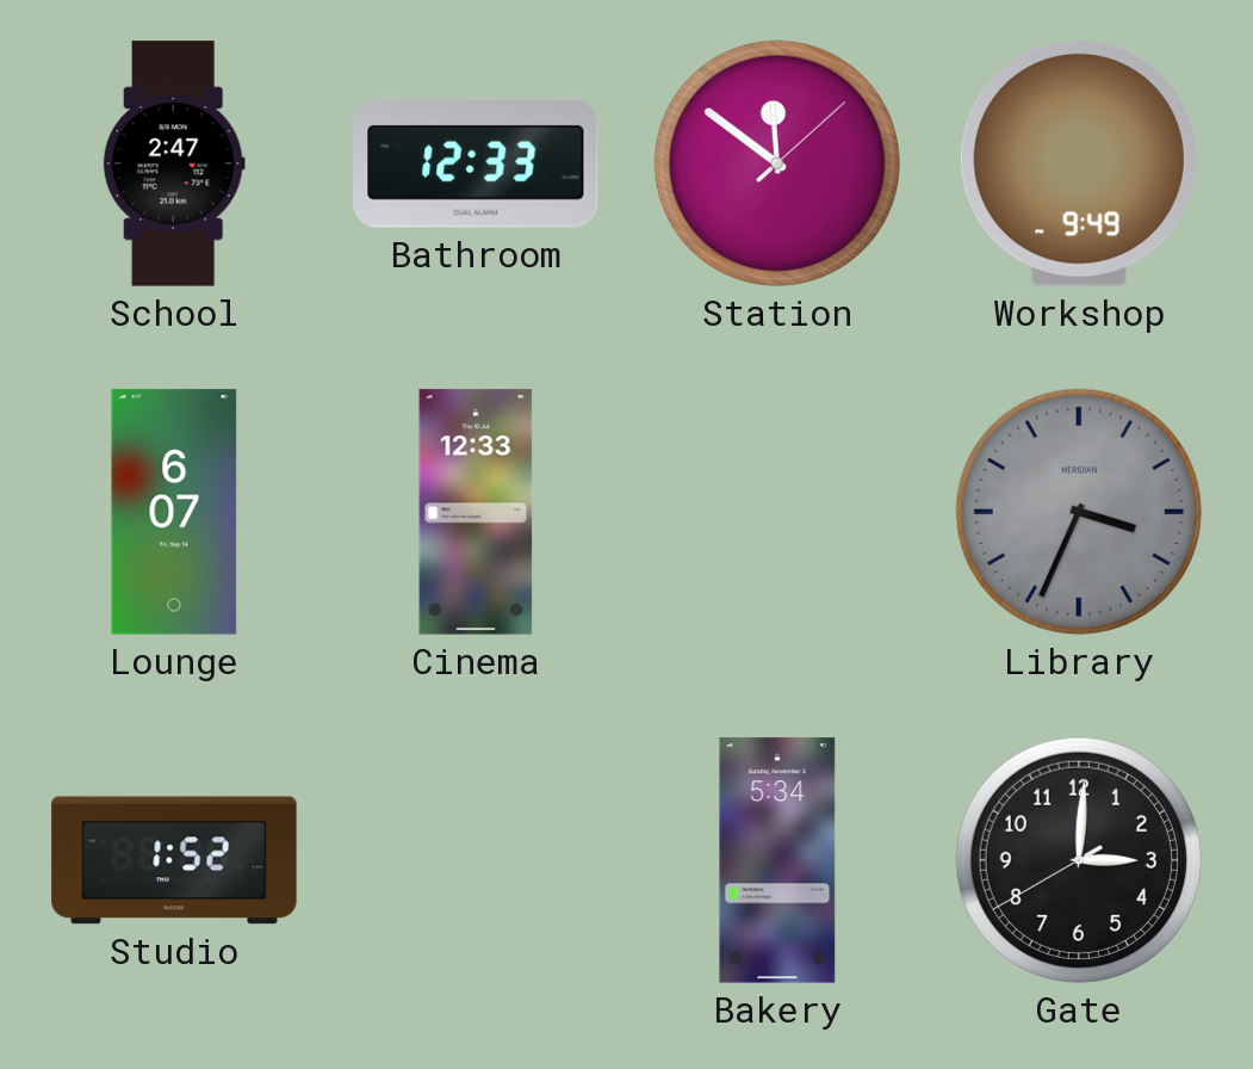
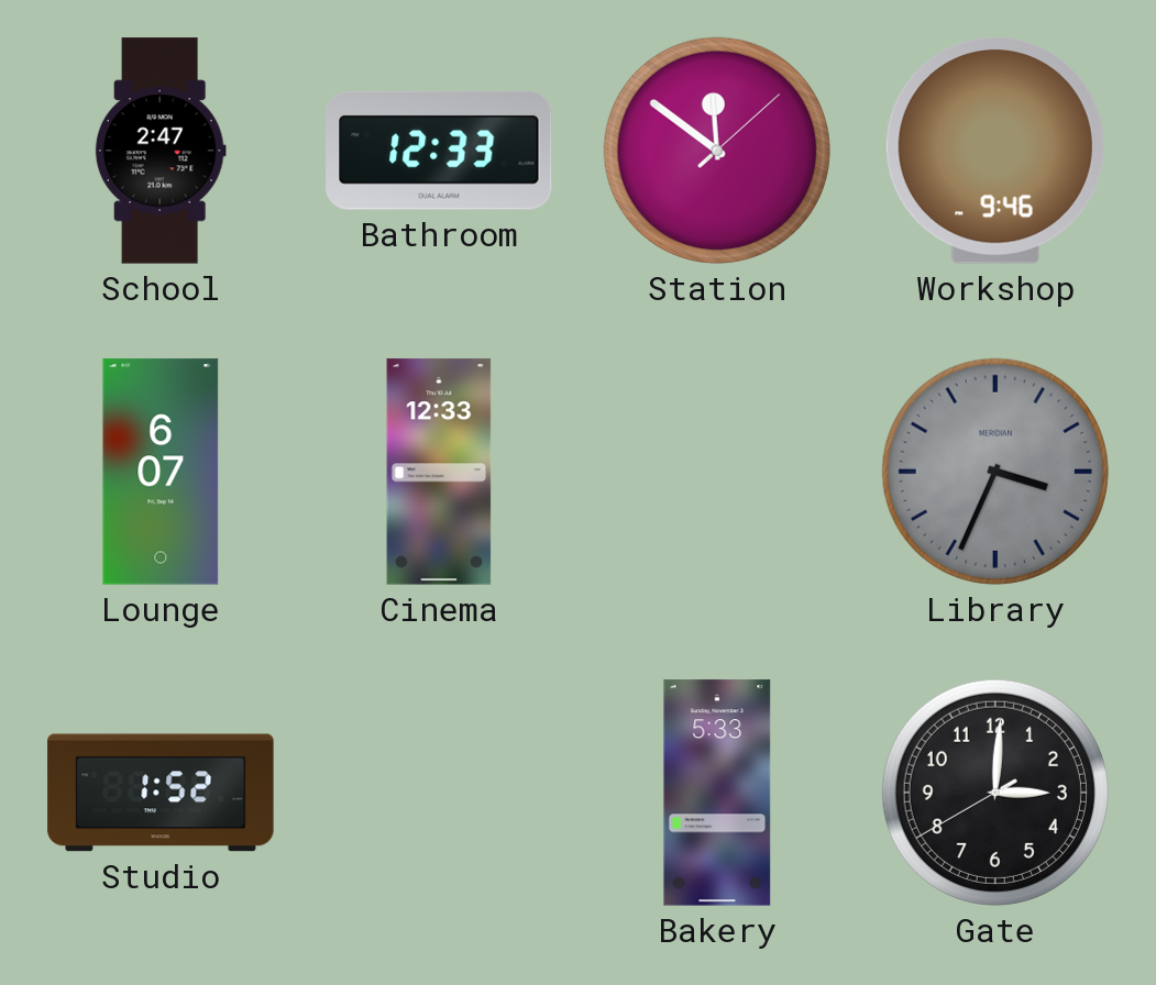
Workshop: 9:49 -> 9:46 (995, 151)
Bakery: 5:34 -> 5:33 (717, 793)
